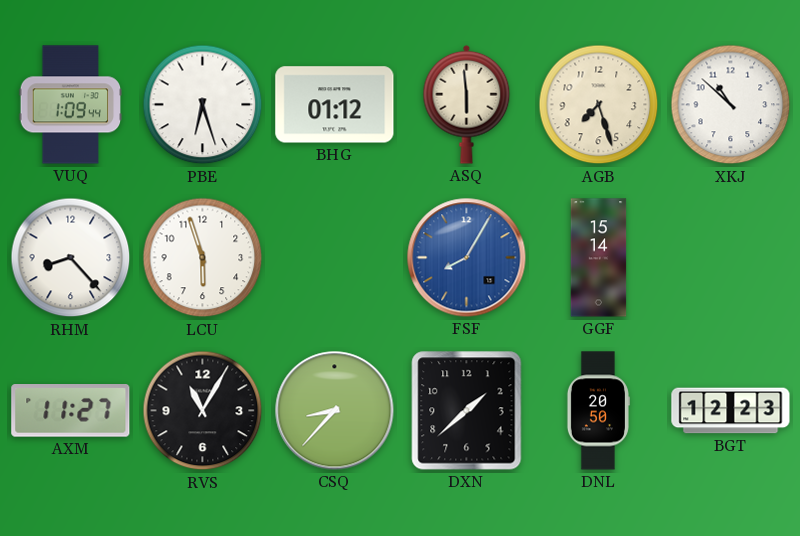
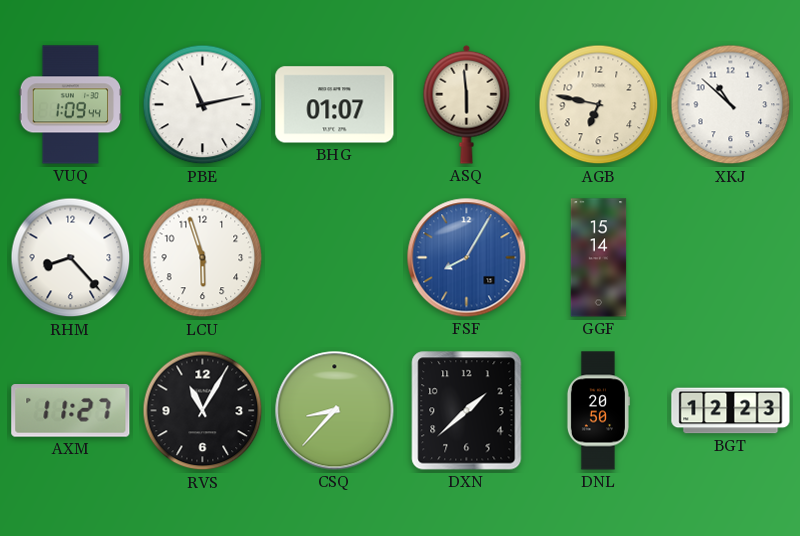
PBE: 6:27 -> 11:13 (203, 105)
BHG: 01:12 -> 01:07 (335, 105)
AGB: 7:27 -> 6:47 (599, 105)
